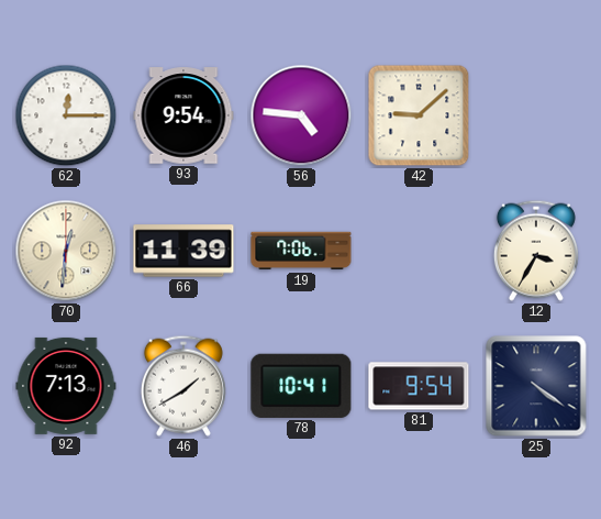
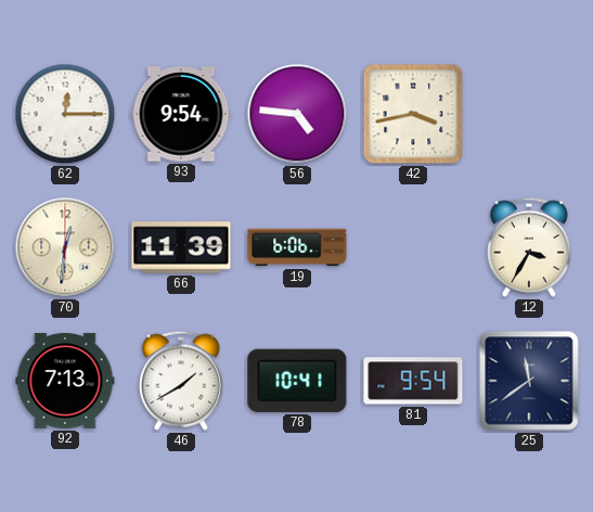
42: 9:08 -> 3:43 (413, 114)
19: 7:06 -> 6:06 (297, 247)
25: 4:21 -> 11:39 (529, 381)
